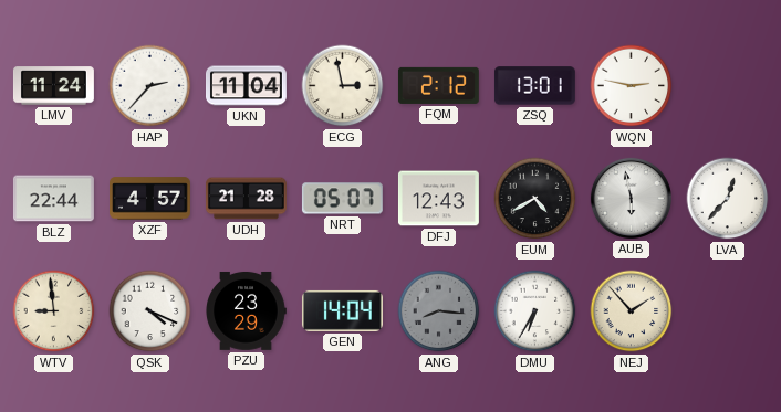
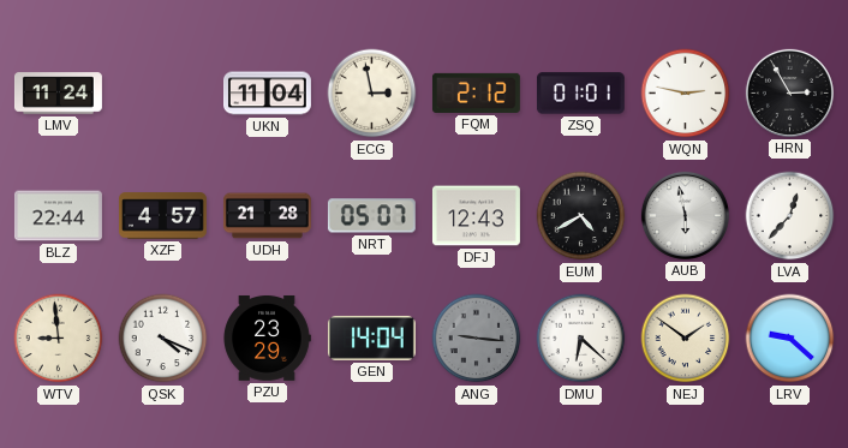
HAP: 2:37 -> none (150, 86)
ZSQ: 13:01 -> 01:01 (580, 94)
HRN: none -> 2:55 (789, 92)
ANG: 8:16 -> 9:16 (477, 339)
DMU: 6:35 -> 6:22 (581, 339)
NEJ: 1:53 -> 1:51 (686, 339)
LRV: none -> 9:22 (790, 339)
